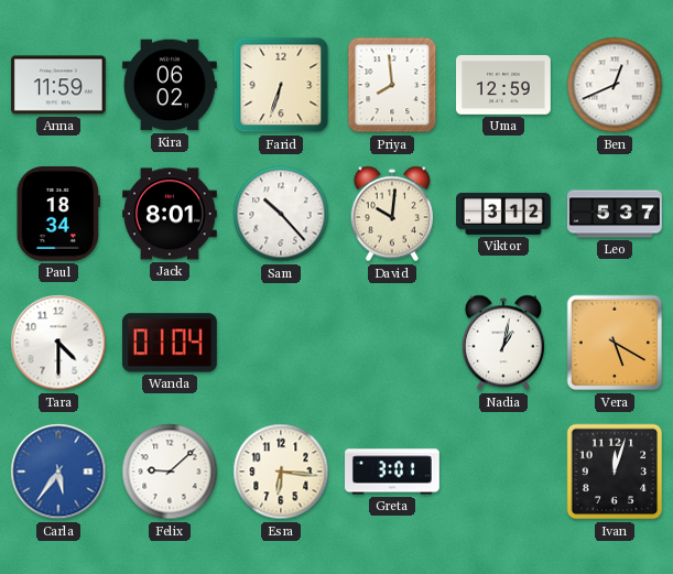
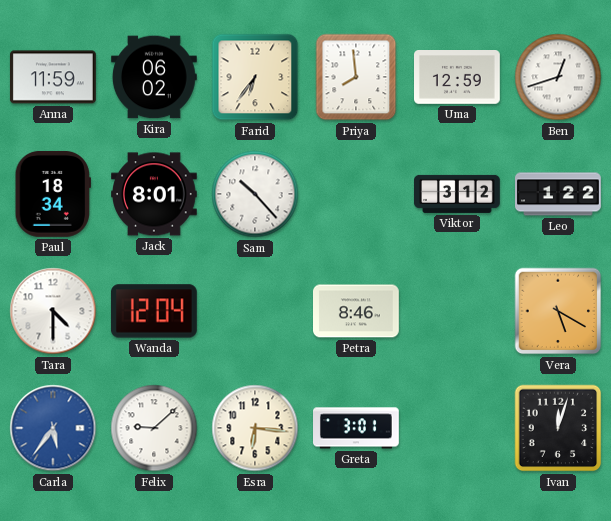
Farid: 6:33 -> 6:36 (255, 77)
Ben: 12:41 -> 12:42 (558, 77)
David: 10:01 -> none (392, 214)
Leo: 5:37 -> 1:22 (559, 194)
Wanda: 01:04 -> 12:04 (154, 311)
Petra: none -> 8:46 (357, 311)
Nadia: 1:02 -> none (503, 343)
